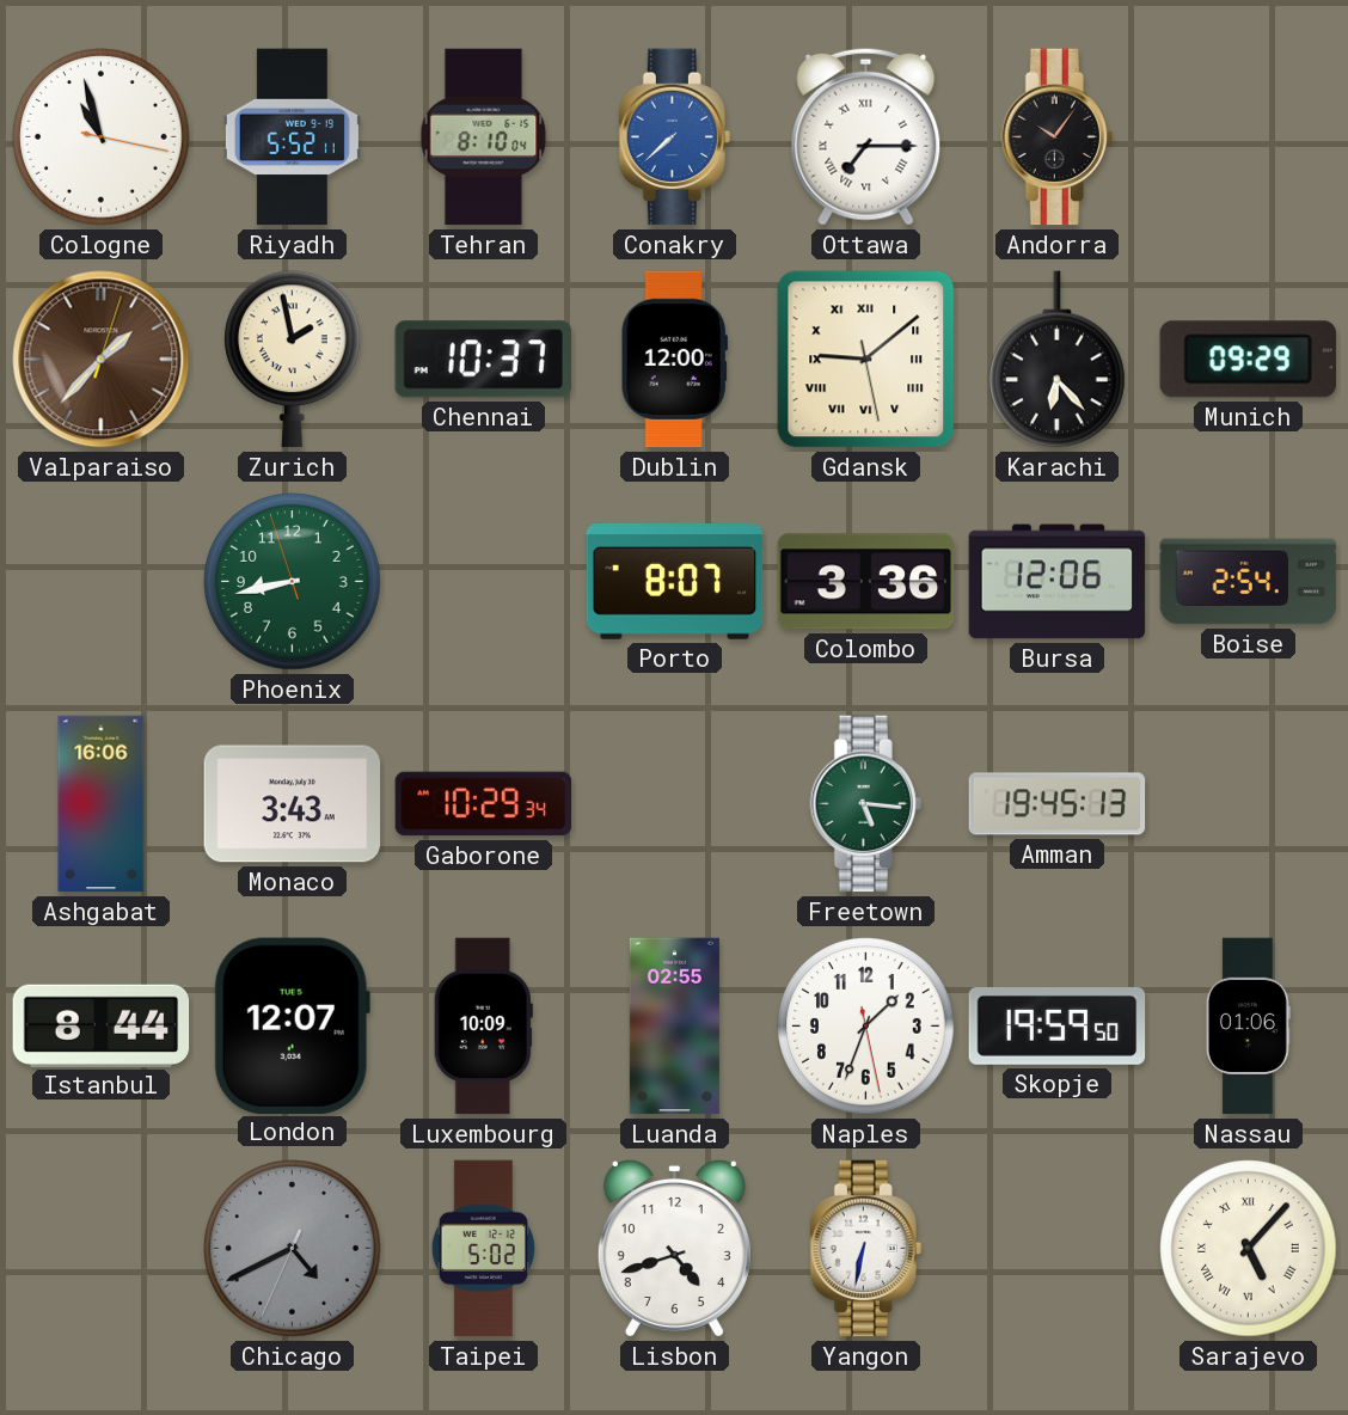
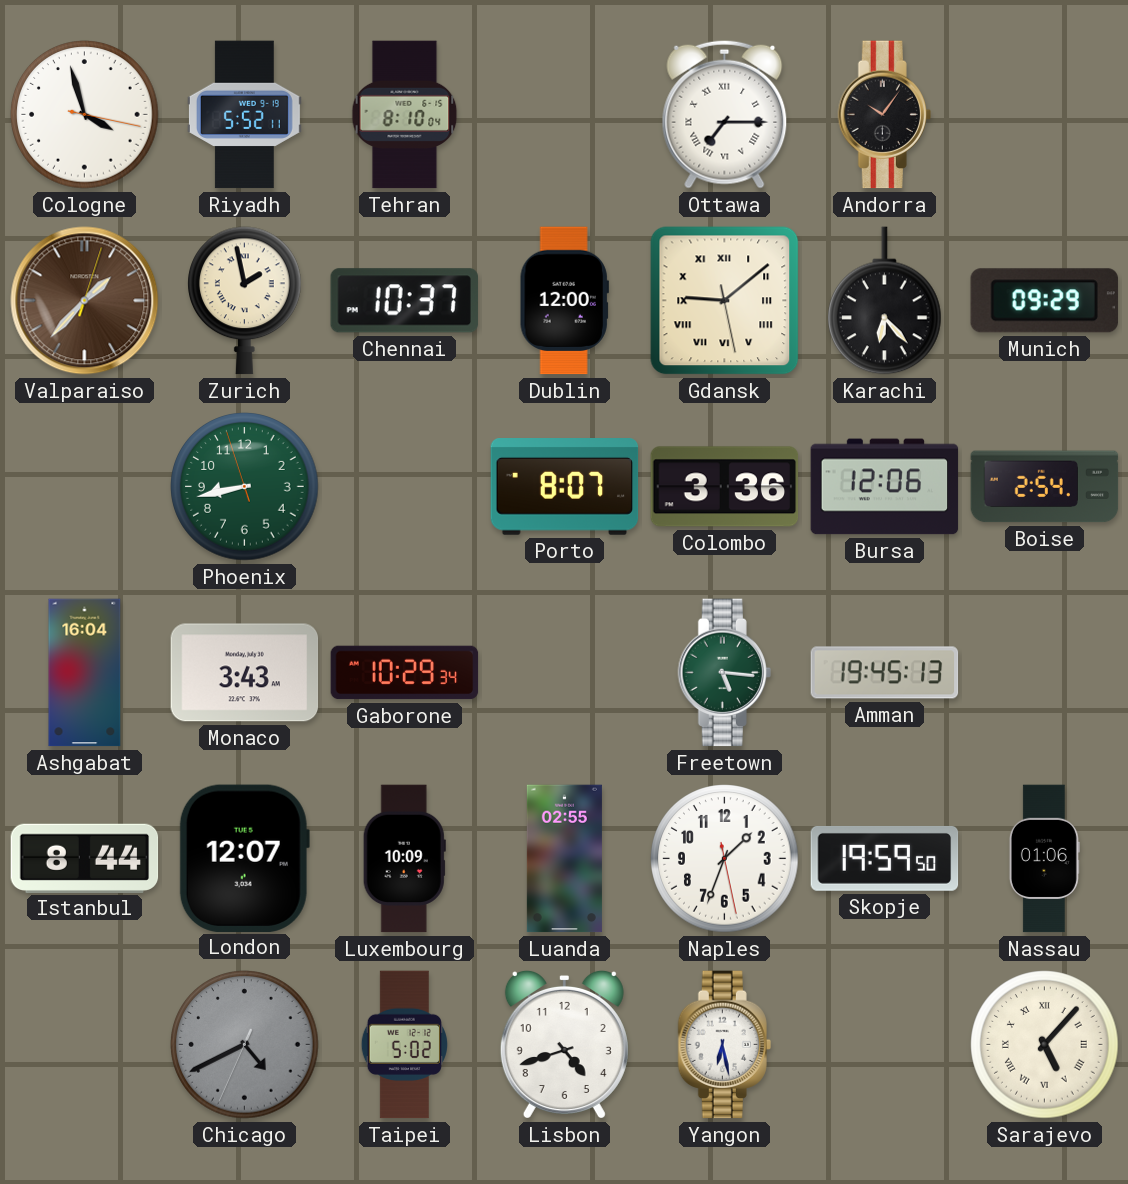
Cologne: 10:57 -> 3:57 (85, 115)
Conakry: 7:38 -> none (674, 137)
Ashgabat: 16:06 -> 16:04 (85, 673)
Yangon: 6:32 -> 6:28 (724, 1045)
